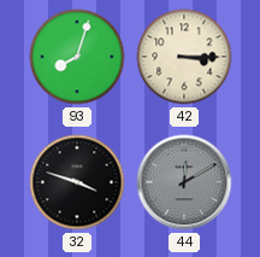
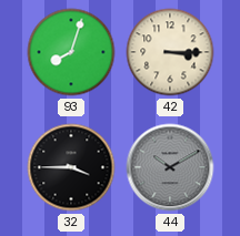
32: 3:48 -> 3:45 (71, 167)
44: 12:10 -> 10:10 (170, 167)
